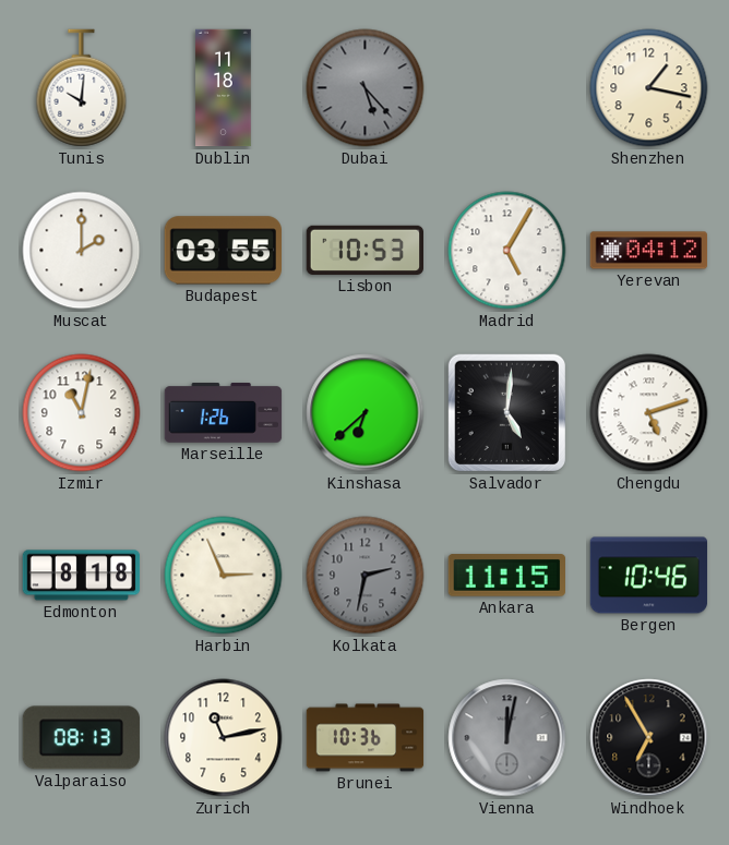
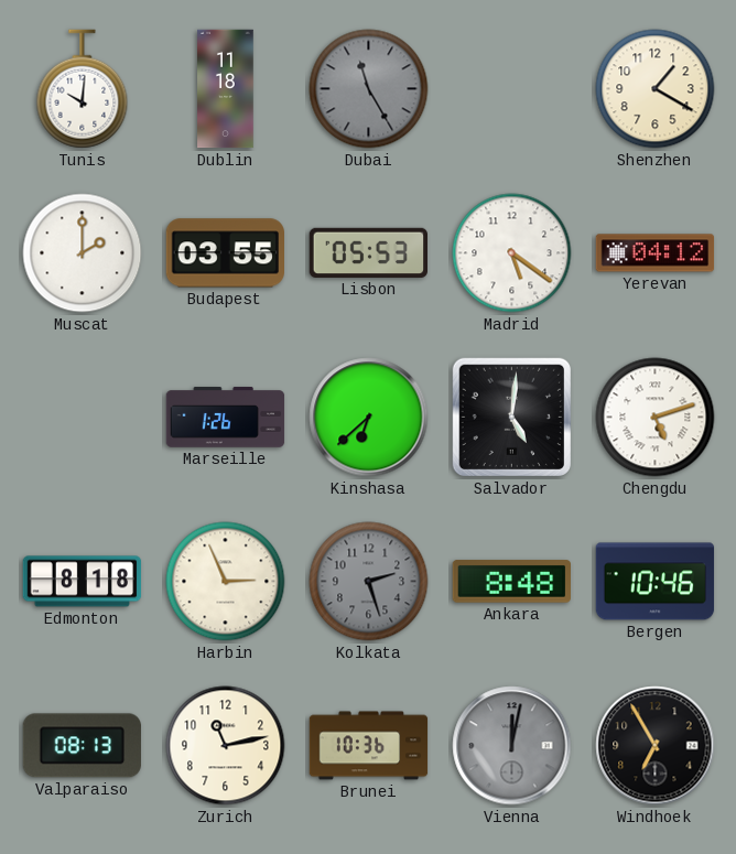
Dubai: 5:23 -> 11:25 (369, 89)
Shenzhen: 1:17 -> 1:20 (656, 89)
Lisbon: 10:53 -> 05:53 (369, 252)
Madrid: 5:05 -> 5:21 (512, 253)
Izmir: 11:02 -> none (82, 413)
Kolkata: 2:32 -> 2:27 (369, 582)
Ankara: 11:15 -> 8:48 (511, 582)
